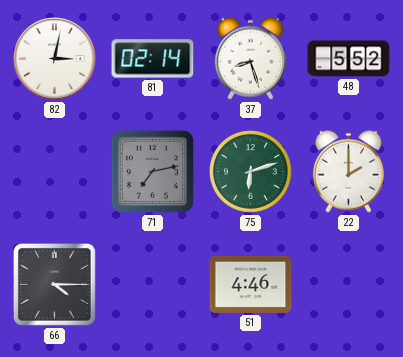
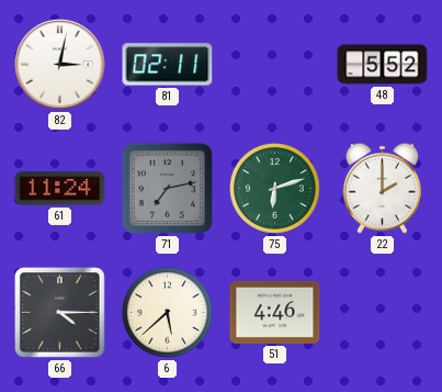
81: 02:14 -> 02:11 (168, 65)
37: 8:27 -> none (250, 58)
61: none -> 11:24 (60, 189)
6: none -> 5:38 (168, 313)
